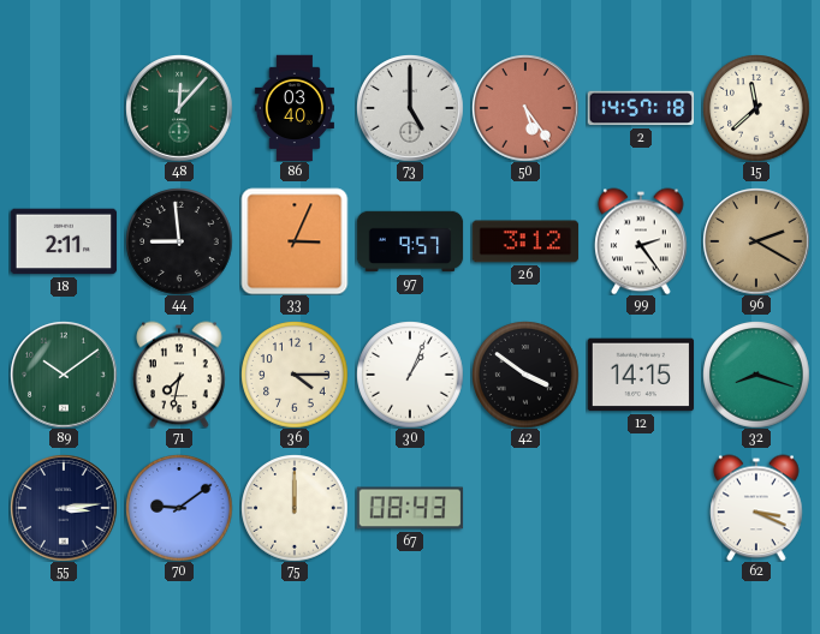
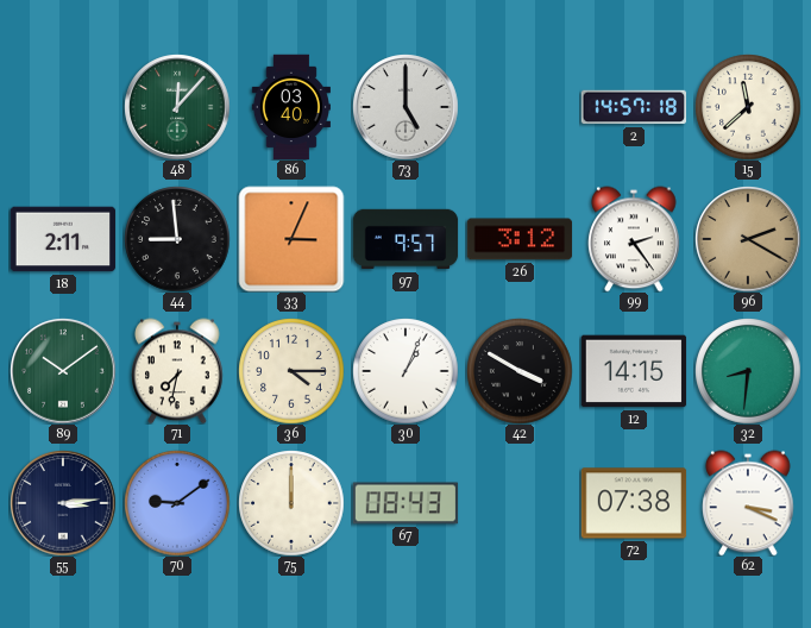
50: 5:24 -> none (525, 108)
42: 3:51 -> 3:50 (520, 371)
32: 8:18 -> 8:31 (748, 371)
72: none -> 07:38 (634, 503)
